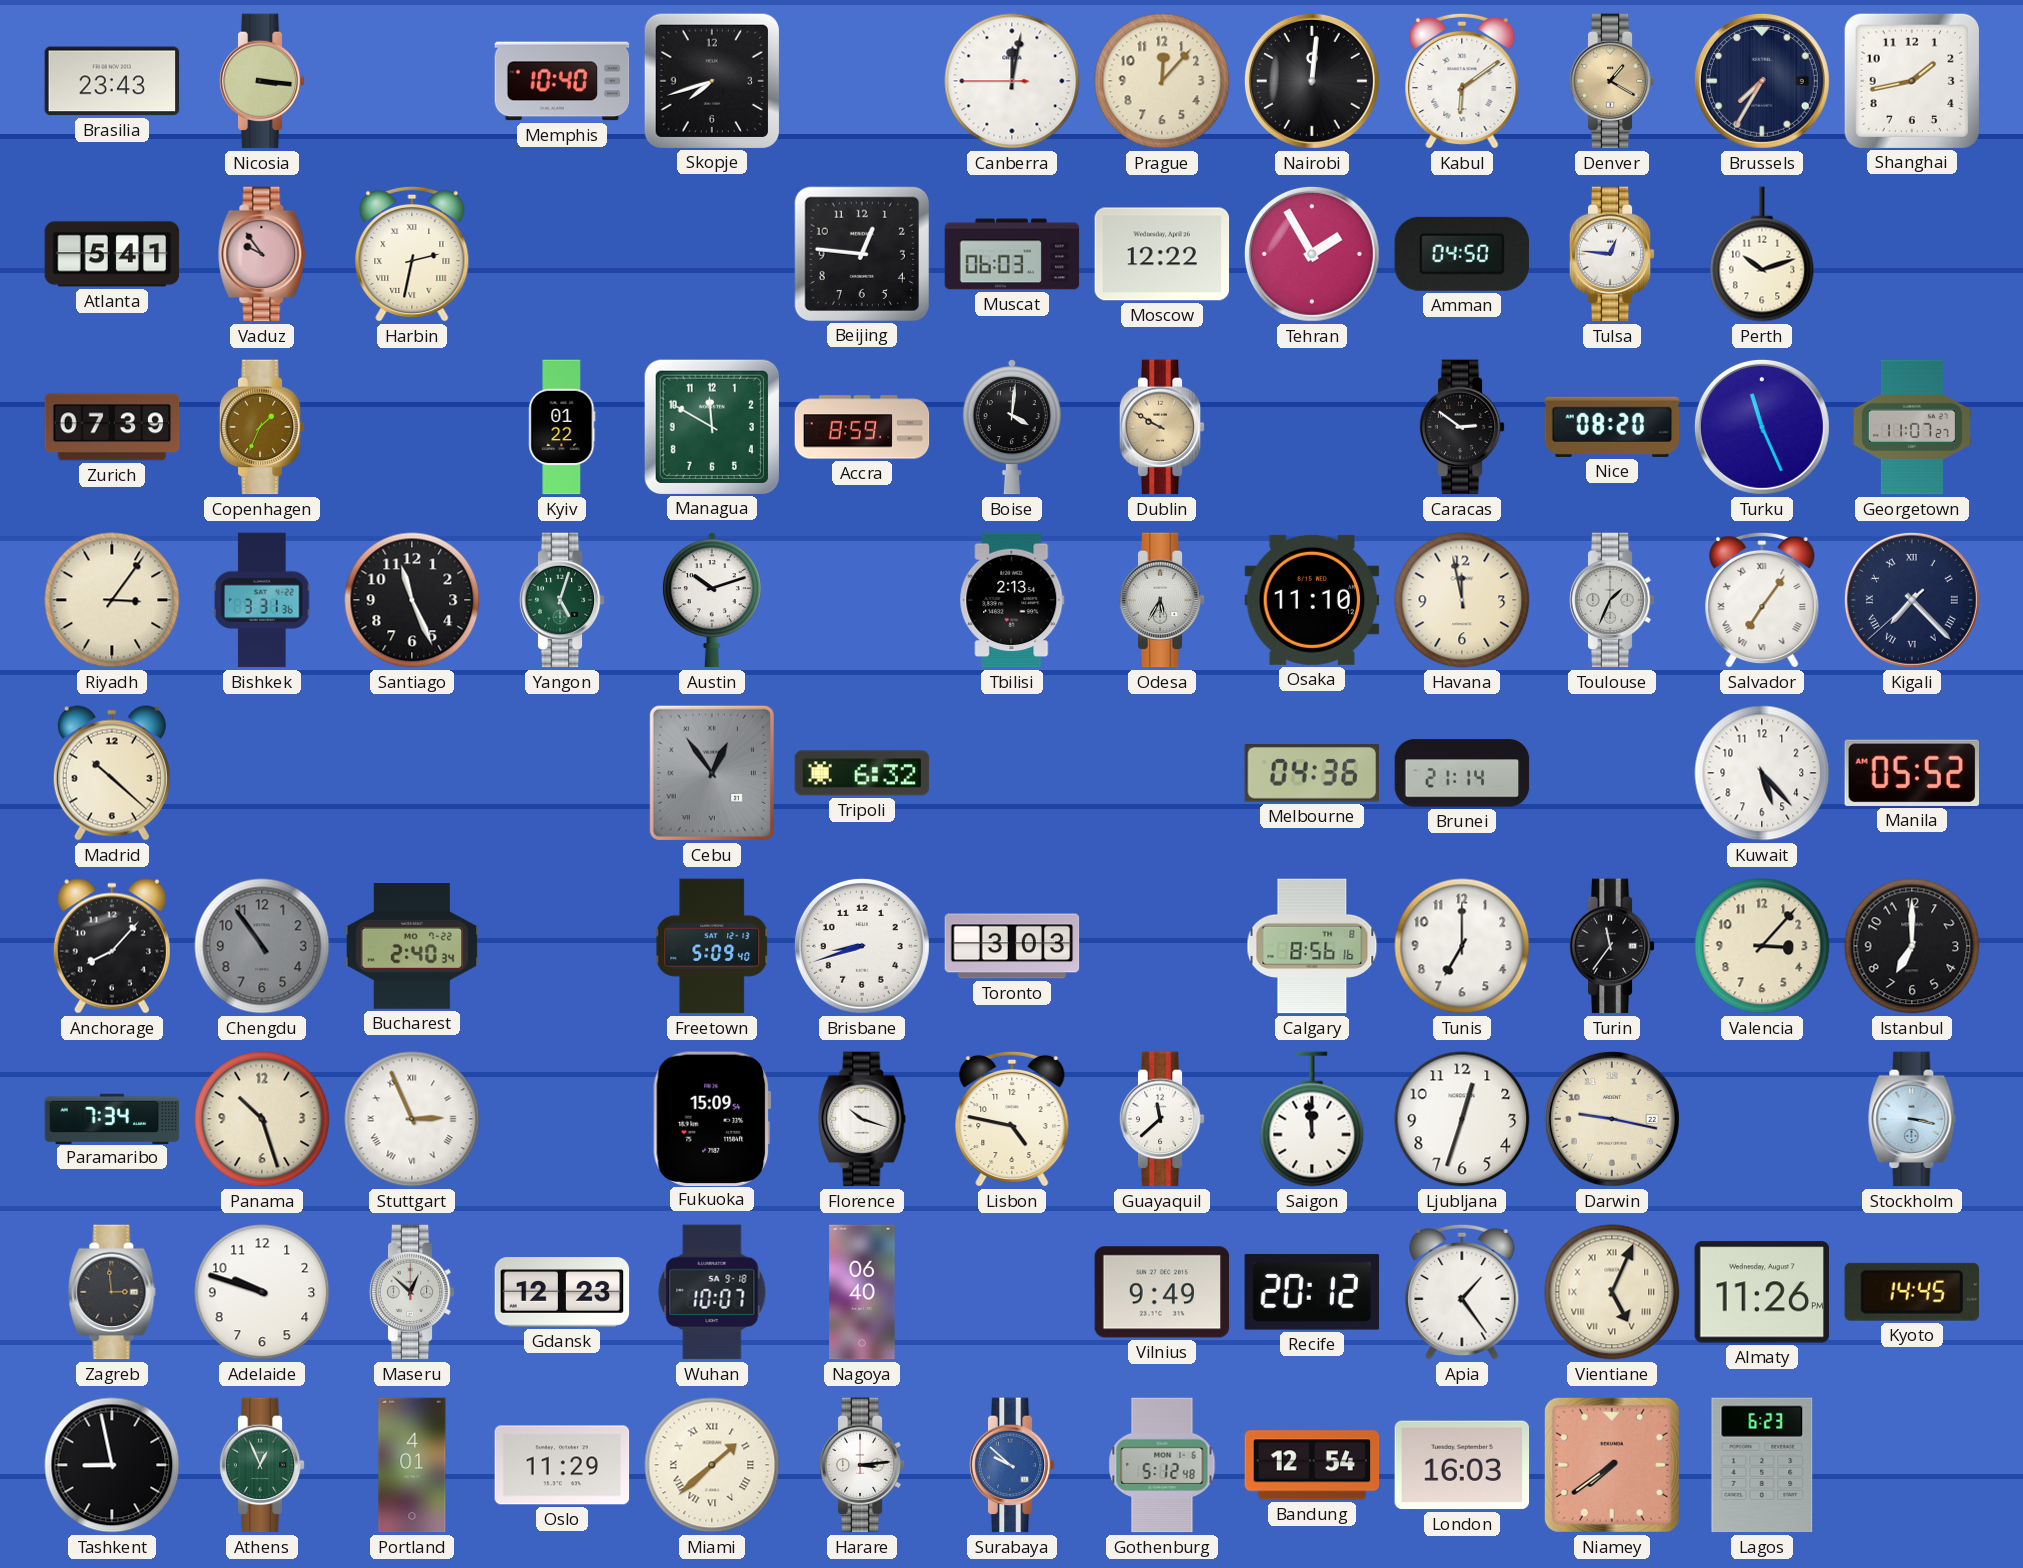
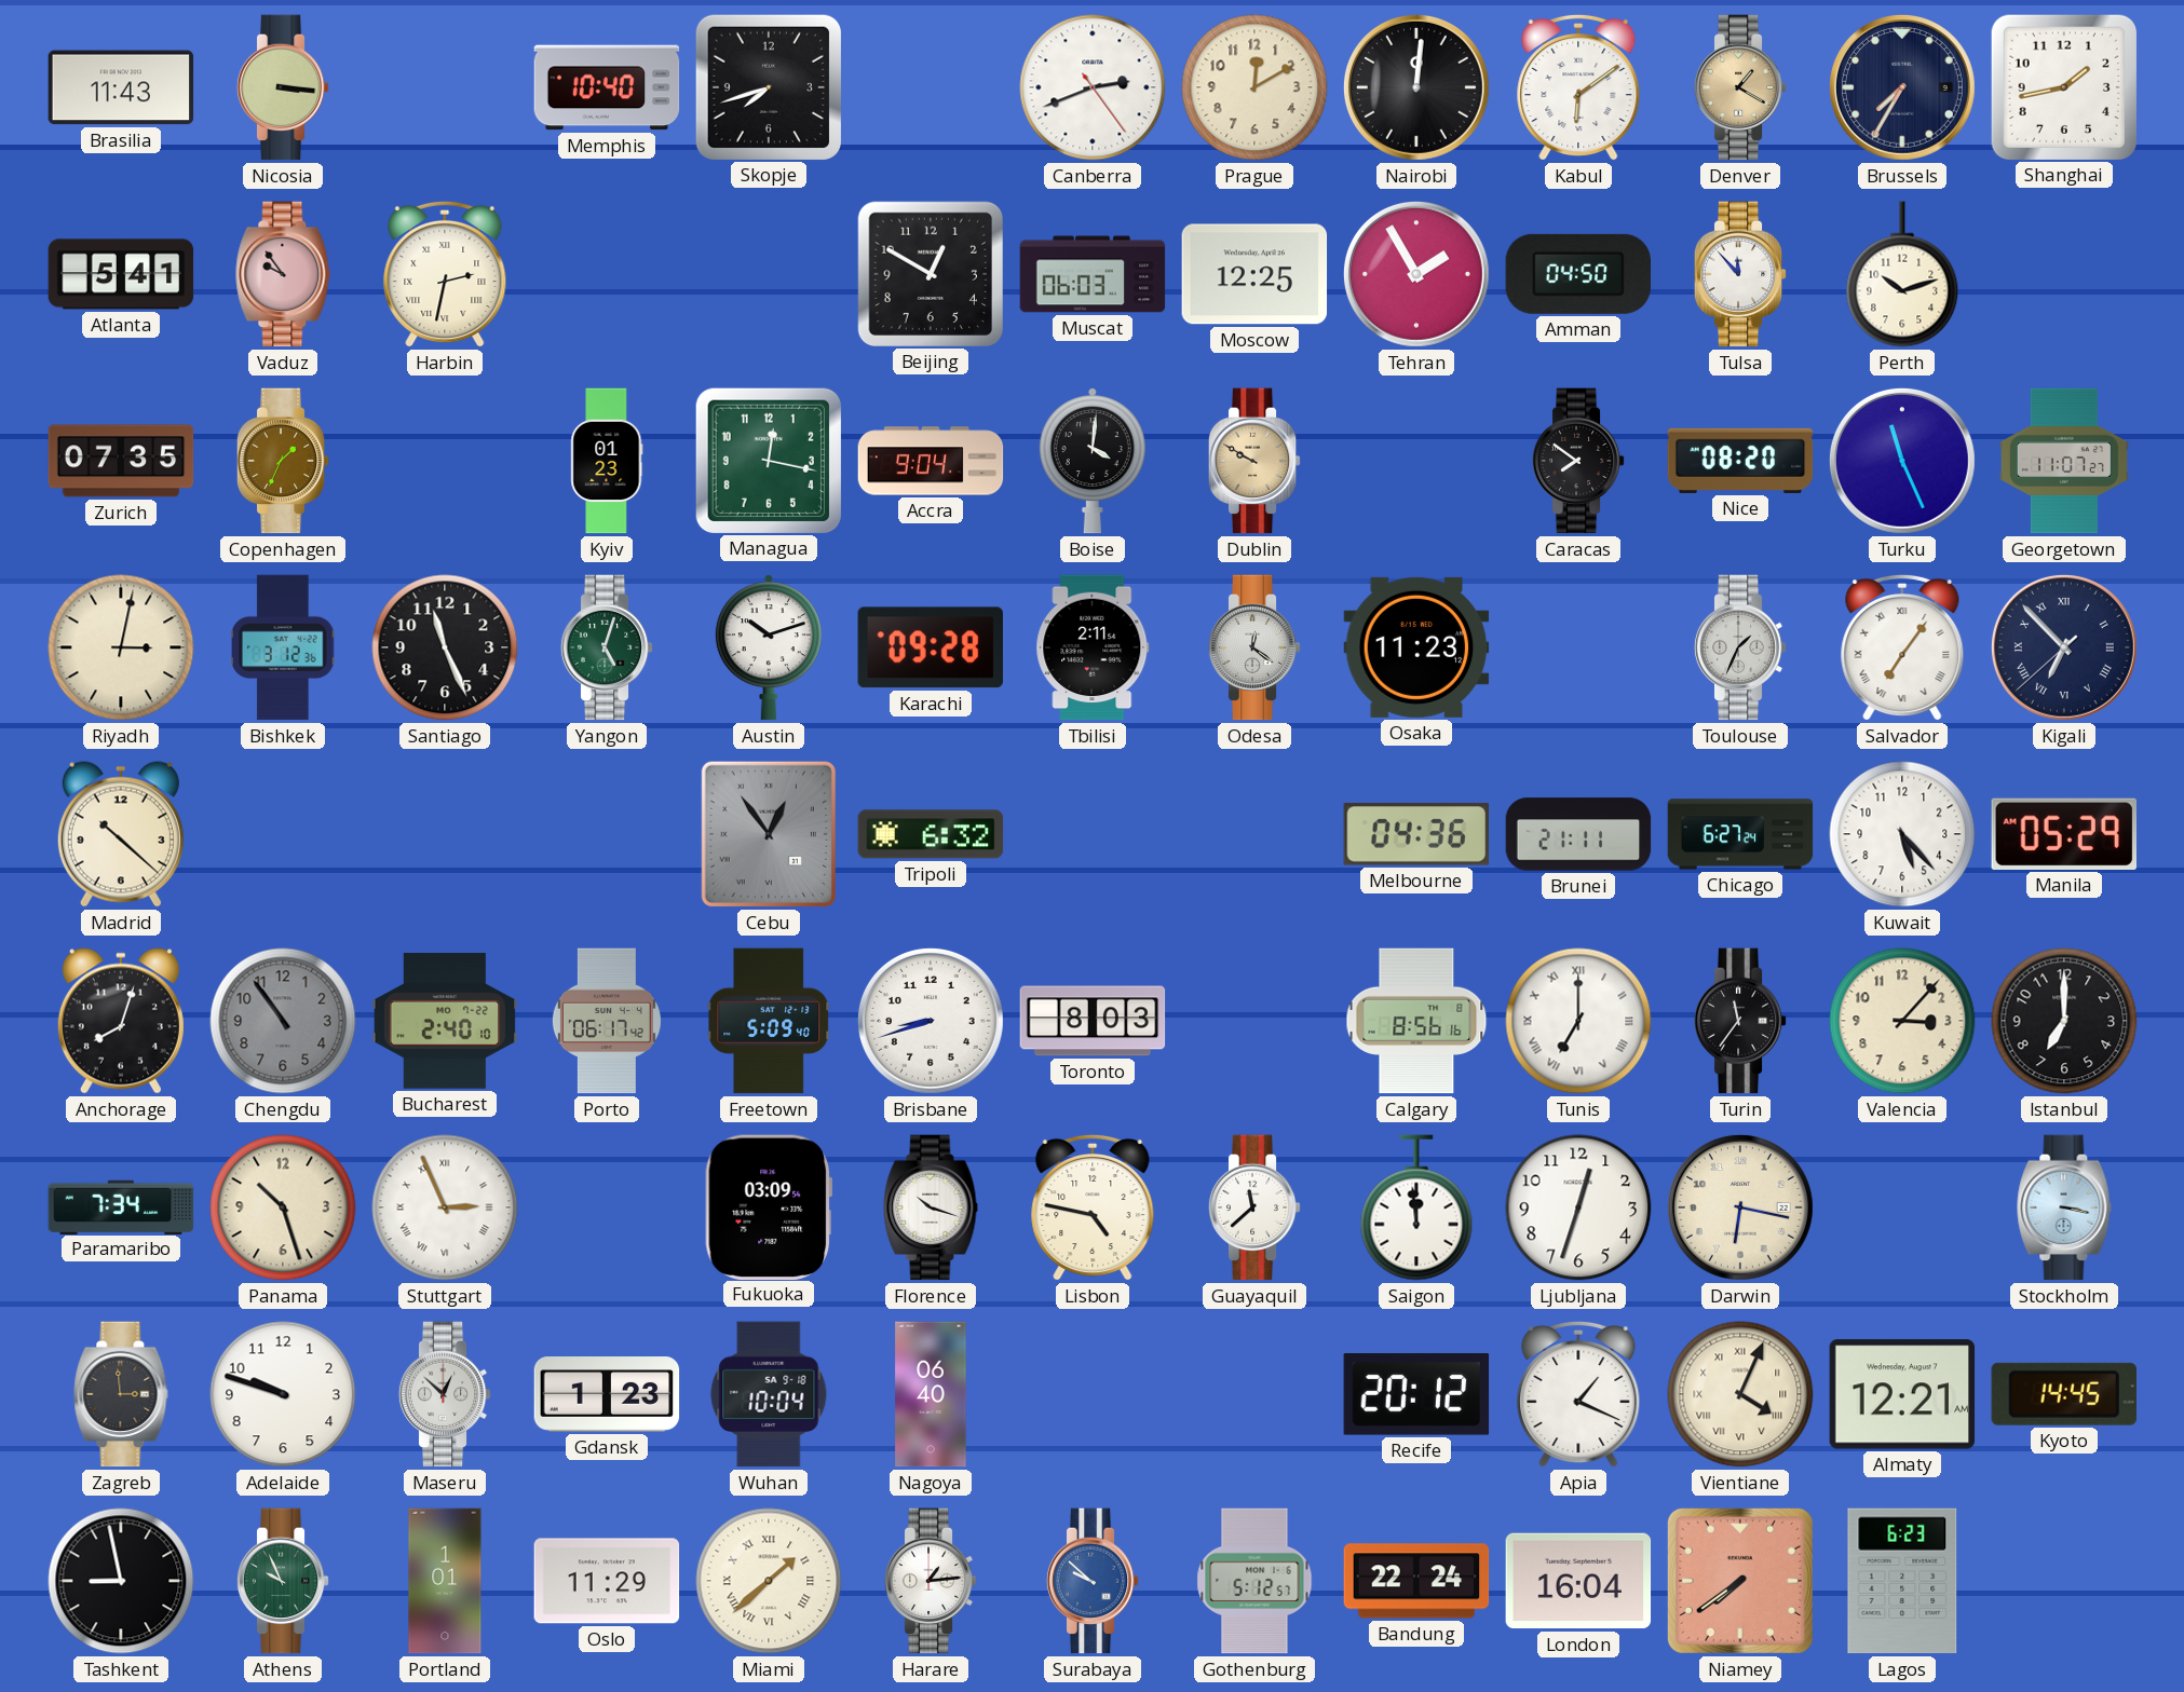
Brasilia: 23:43 -> 11:43 (121, 87)
Canberra: 12:01 -> 2:41 (1093, 87)
Prague: 12:07 -> 12:10 (1254, 87)
Beijing: 12:46 -> 12:50 (930, 273)
Moscow: 12:22 -> 12:25 (1254, 274)
Tulsa: 12:46 -> 11:53 (1740, 274)
Zurich: 07:39 -> 07:35 (121, 461)
Kyiv: 01:22 -> 01:23 (607, 461)
Managua: 11:50 -> 12:17 (768, 460)
Accra: 8:59 -> 9:04 (931, 461)
Caracas: 2:51 -> 7:51 (1578, 461)
Riyadh: 3:06 -> 3:02 (121, 647)
Bishkek: 3:31 -> 3:12 (283, 647)
Karachi: none -> 09:28 (930, 647)
Tbilisi: 2:13 -> 2:11 (1093, 647)
Odesa: 5:35 -> 12:21 (1254, 647)
Osaka: 11:10 -> 11:23 (1416, 647)
Havana: 11:58 -> none (1462, 600)
Kigali: 7:22 -> 6:52 (2064, 647)
Brunei: 21:14 -> 21:11 (1578, 834)
Chicago: none -> 6:27 (1740, 834)
Manila: 05:52 -> 05:29 (2063, 834)
Anchorage: 8:07 -> 8:03 (121, 1021)
Bucharest: 2:40:34 -> 2:40:10 (445, 1021)
Porto: none -> 06:17 (607, 1021)
Toronto: 3:03 -> 8:03 (1093, 1021)
Tunis numerals: Arabic -> Roman (1578, 1021)
Fukuoka: 15:09 -> 03:09 (769, 1206)
Darwin: 9:17 -> 6:17 (1740, 1207)
Gdansk: 12:23 -> 1:23 (607, 1394)
Wuhan: 10:07 -> 10:04 (769, 1394)
Vilnius: 9:49 -> none (1162, 1292)
Apia: 1:24 -> 1:19 (1578, 1394)
Vientiane: 5:04 -> 4:04 (1740, 1394)
Almaty: 11:26 -> 12:21 (1902, 1394)
Athens: 12:56 -> 9:56 (283, 1581)
Portland: 4:01 -> 1:01 (445, 1581)
Harare: 3:14 -> 1:14 (931, 1581)
Gothenburg: 5:12:48 -> 5:12:57 (1254, 1581)
Bandung: 12:54 -> 22:24 (1416, 1581)
London: 16:03 -> 16:04 (1578, 1581)
